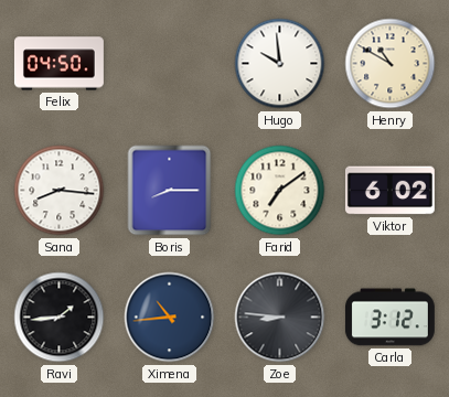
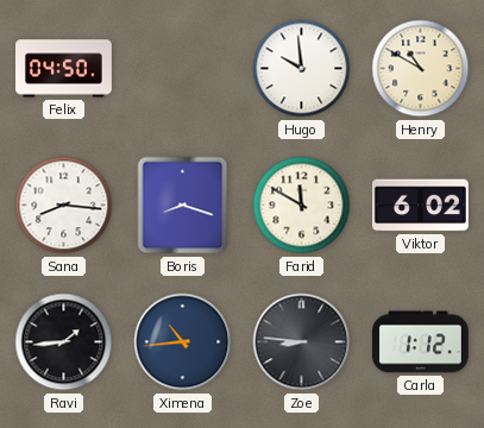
Boris: 8:15 -> 8:18 (183, 206)
Farid: 7:09 -> 11:50 (302, 206)
Carla: 3:12 -> 1:12 (420, 342)
